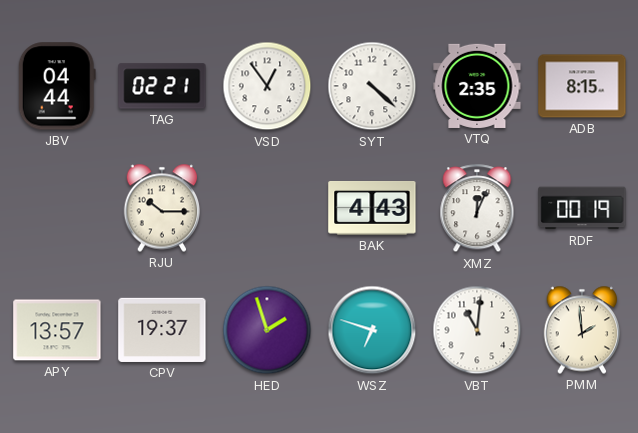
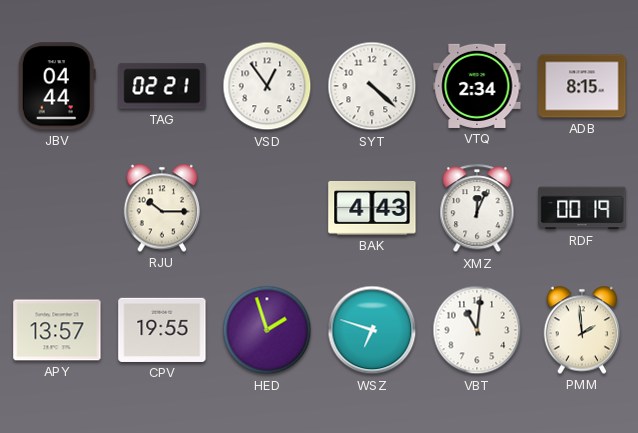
VTQ: 2:35 -> 2:34 (477, 86)
CPV: 19:37 -> 19:55 (162, 330)
